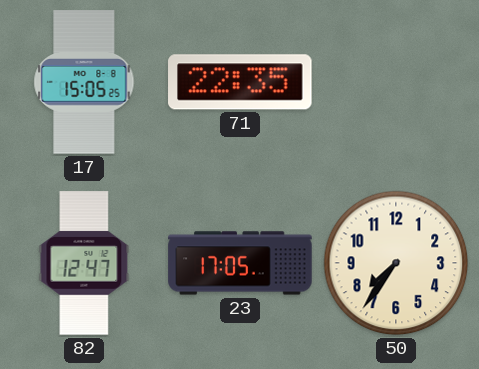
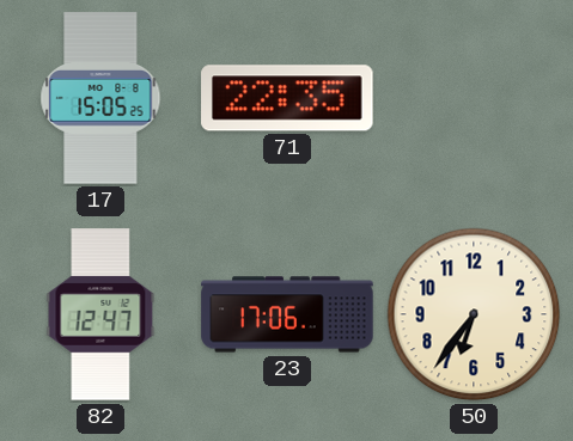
23: 17:05 -> 17:06 (287, 314)
50: 7:36 -> 6:36 (474, 314)
